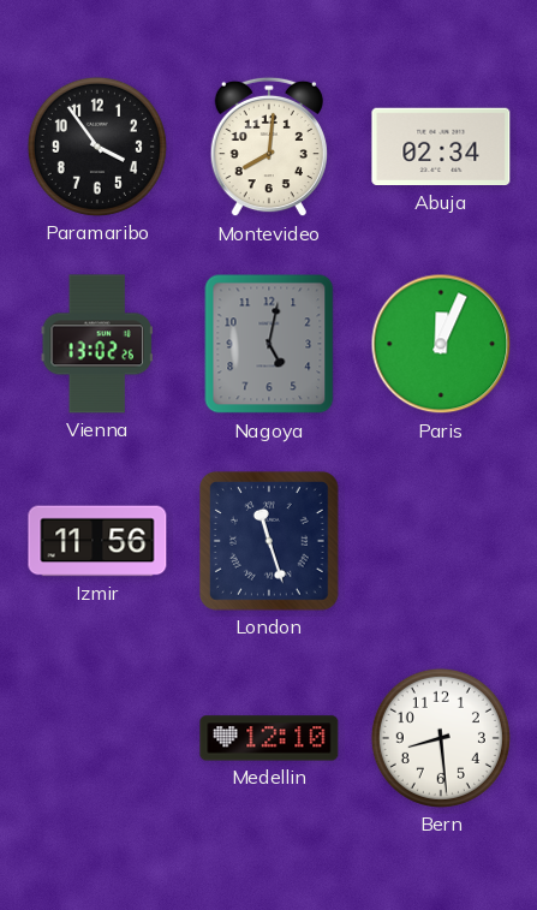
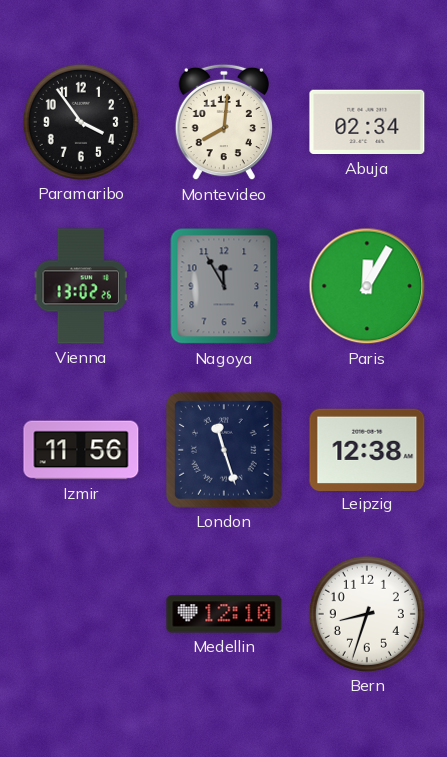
Nagoya: 5:02 -> 11:55 (224, 286)
Paris: 12:04 -> 12:05 (367, 286)
Leipzig: none -> 12:38 (367, 449)
Bern: 8:29 -> 8:33 (367, 614)
